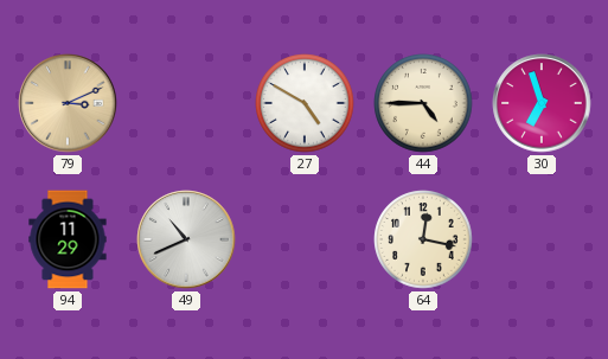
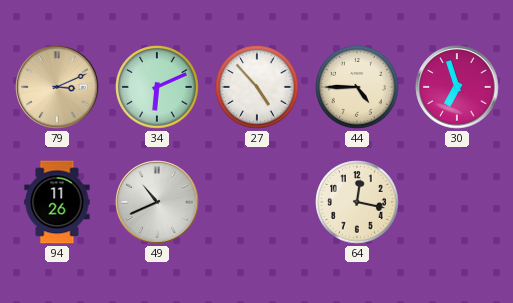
34: none -> 6:11 (157, 87)
27: 4:50 -> 4:53 (257, 87)
94: 11:29 -> 11:26 (57, 202)
